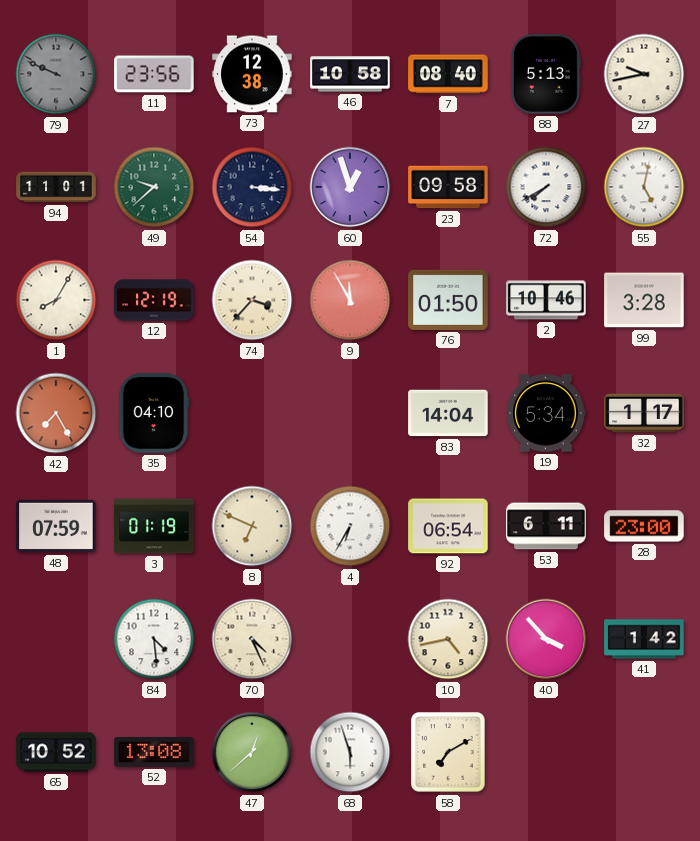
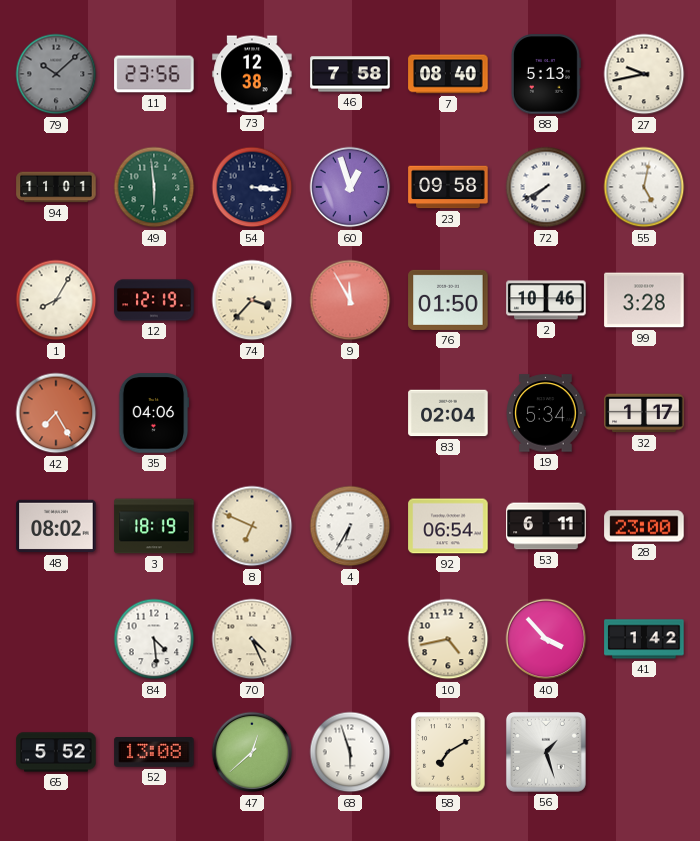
79: 9:49 -> 10:08 (56, 74)
46: 10:58 -> 7:58 (350, 74)
49: 9:38 -> 5:59 (154, 187)
35: 04:10 -> 04:06 (154, 413)
83: 14:04 -> 02:04 (448, 413)
48: 07:59 -> 08:02 (56, 526)
3: 01:19 -> 18:19 (154, 526)
65: 10:52 -> 5:52 (56, 752)
56: none -> 1:27 (546, 752)
